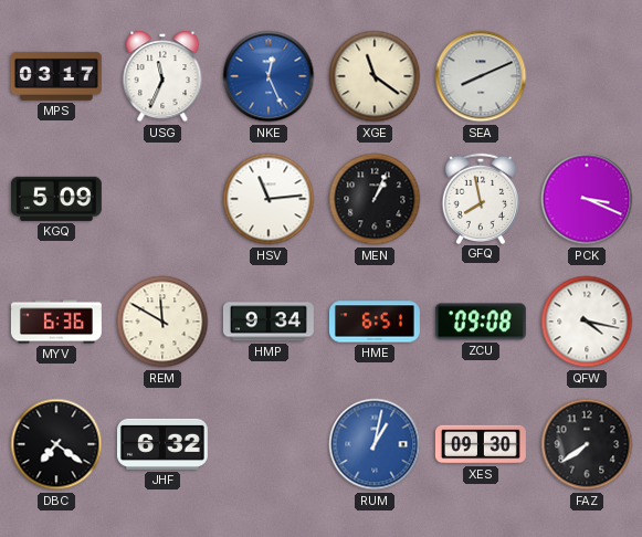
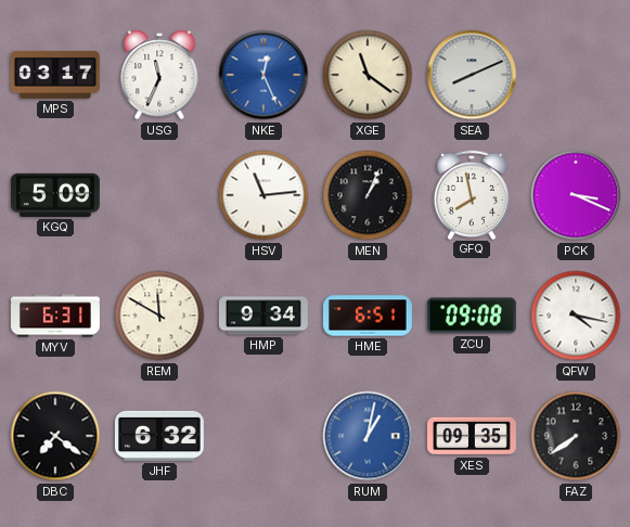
MYV: 6:36 -> 6:31 (55, 316)
XES: 09:30 -> 09:35 (472, 436)
